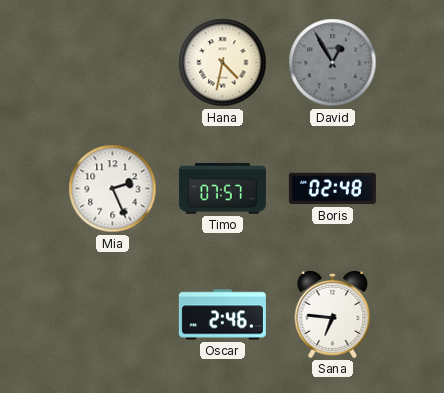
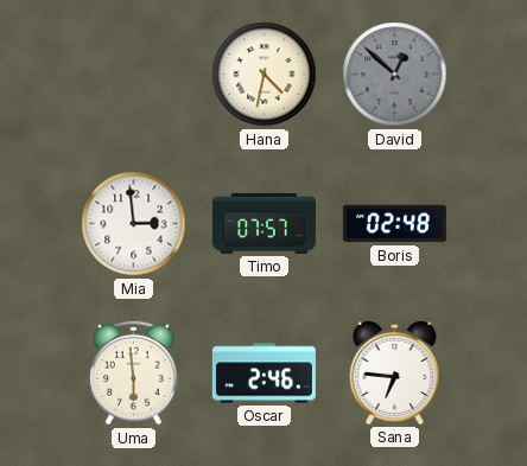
David: 12:55 -> 12:52 (395, 75)
Mia: 2:26 -> 2:59 (134, 224)
Uma: none -> 5:59 (133, 374)
